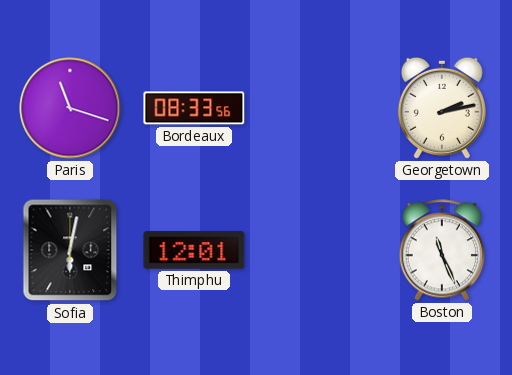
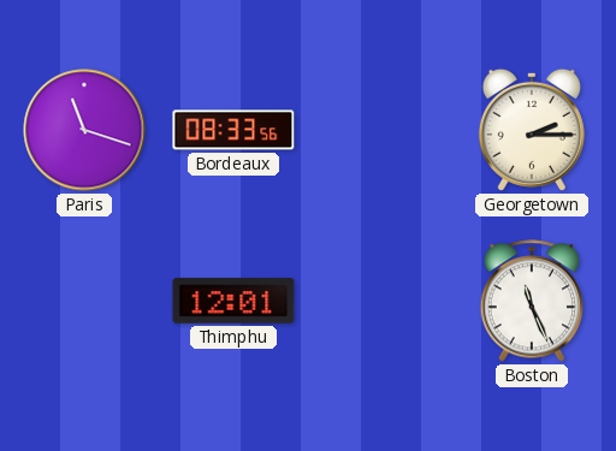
Georgetown: 2:13 -> 2:15 (532, 130)
Sofia: 6:02 -> none (70, 250)
